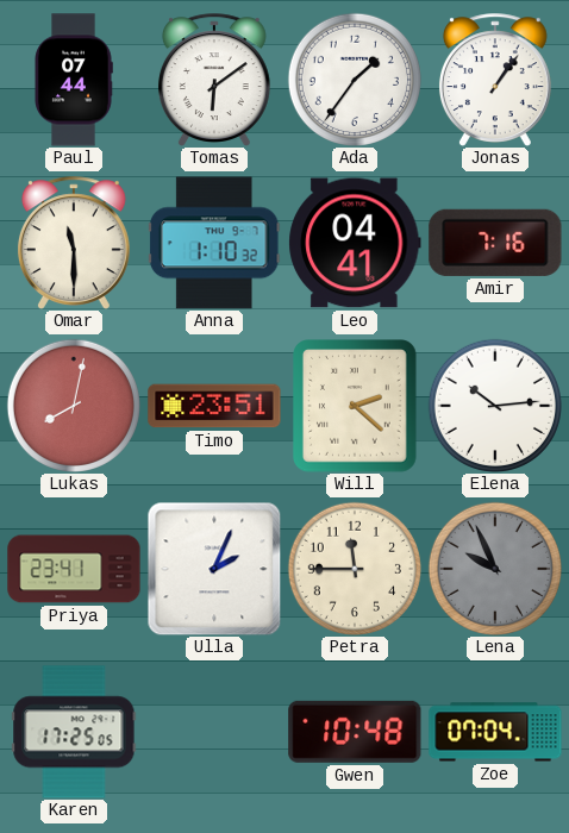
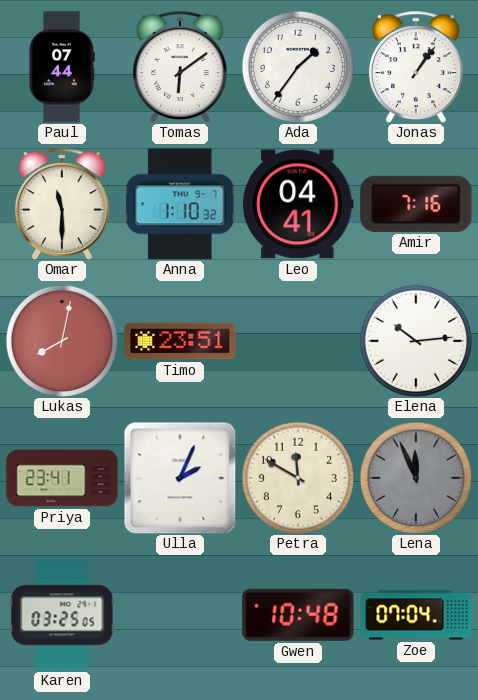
Will: 2:22 -> none (356, 407)
Petra: 11:45 -> 11:50 (298, 478)
Lena: 9:56 -> 11:56 (416, 478)
Karen: 17:25 -> 03:25 (62, 615)
